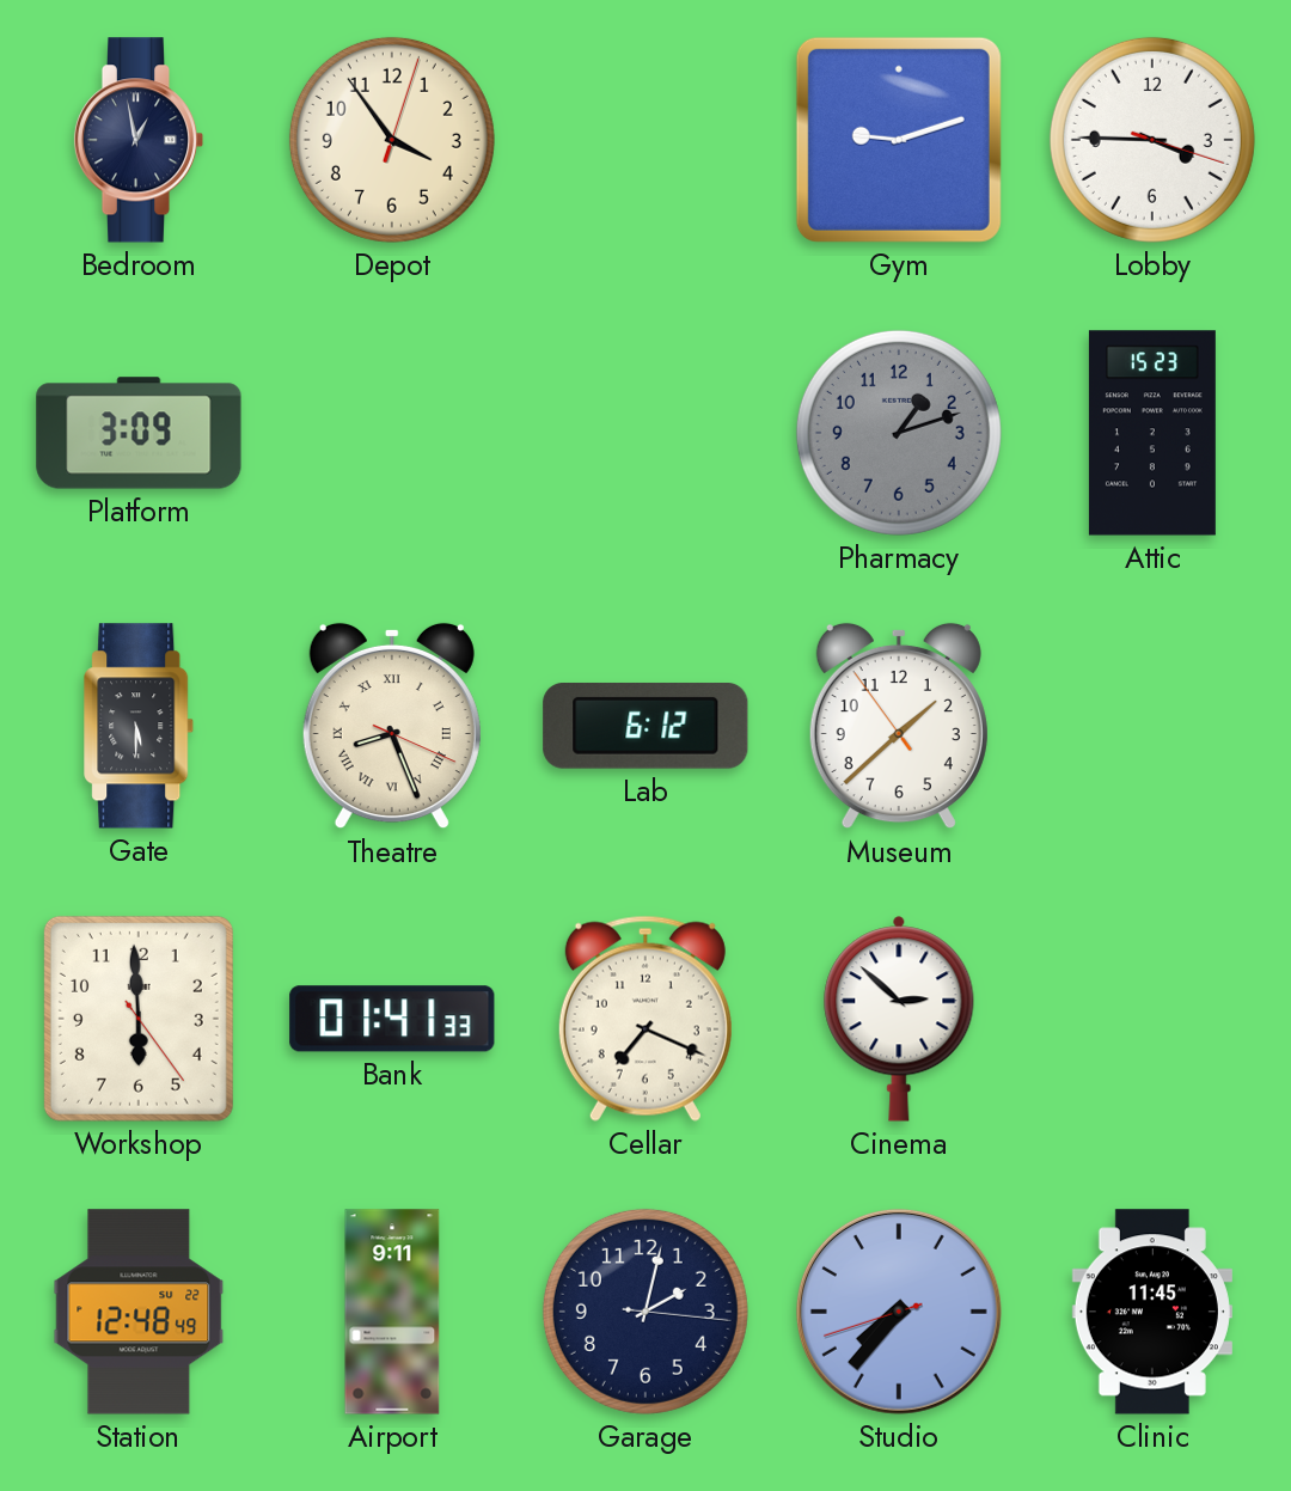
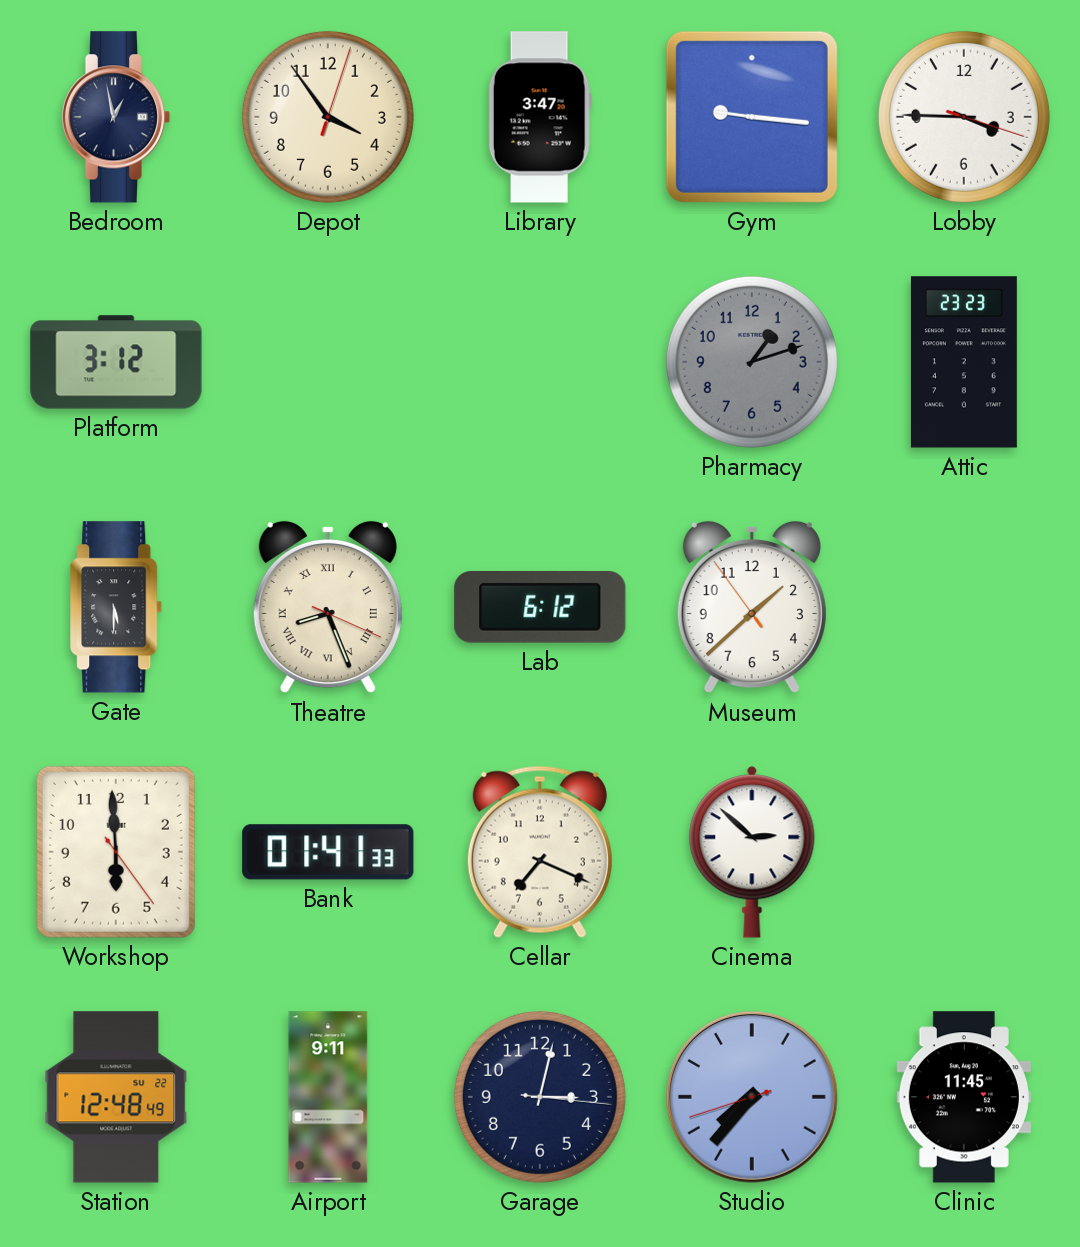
Library: none -> 3:47 (540, 117)
Gym: 9:12 -> 9:16 (752, 117)
Platform: 3:09 -> 3:12 (116, 362)
Attic: 15:23 -> 23:23 (964, 362)
Garage: 2:02 -> 3:02 (540, 1097)
